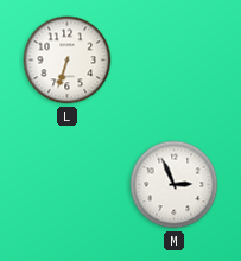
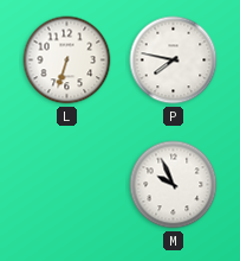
P: none -> 7:47 (174, 61)
M: 2:56 -> 9:56 (174, 185)
